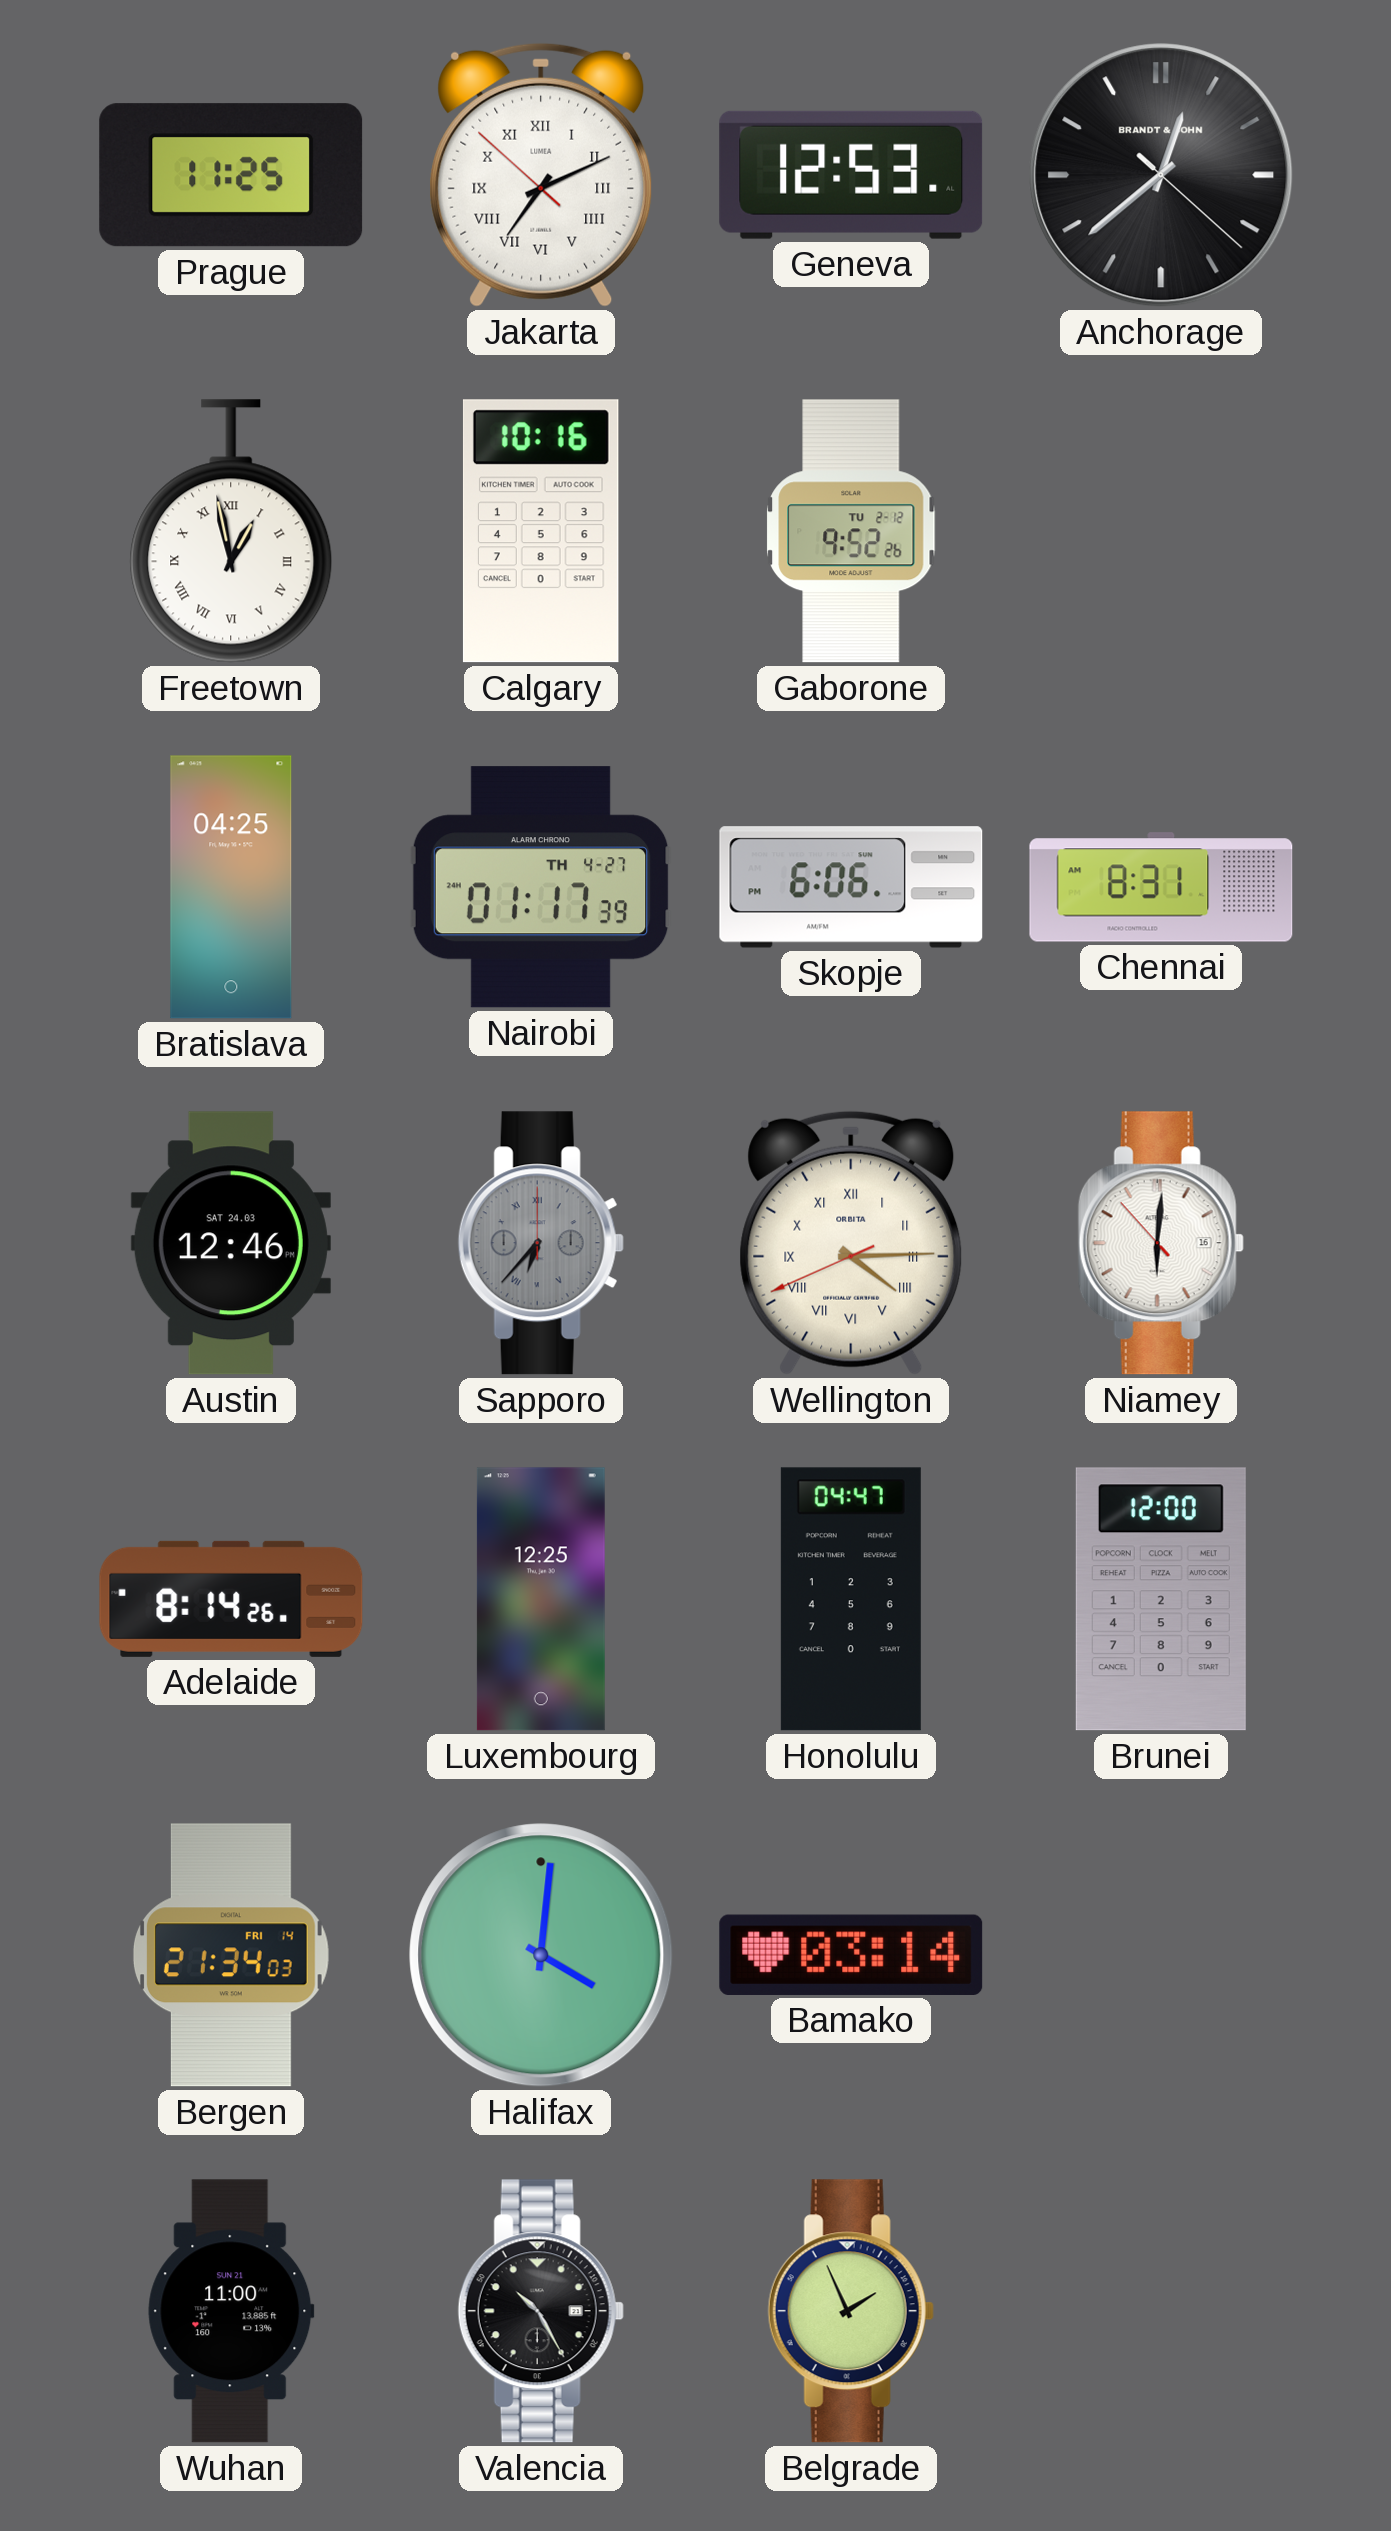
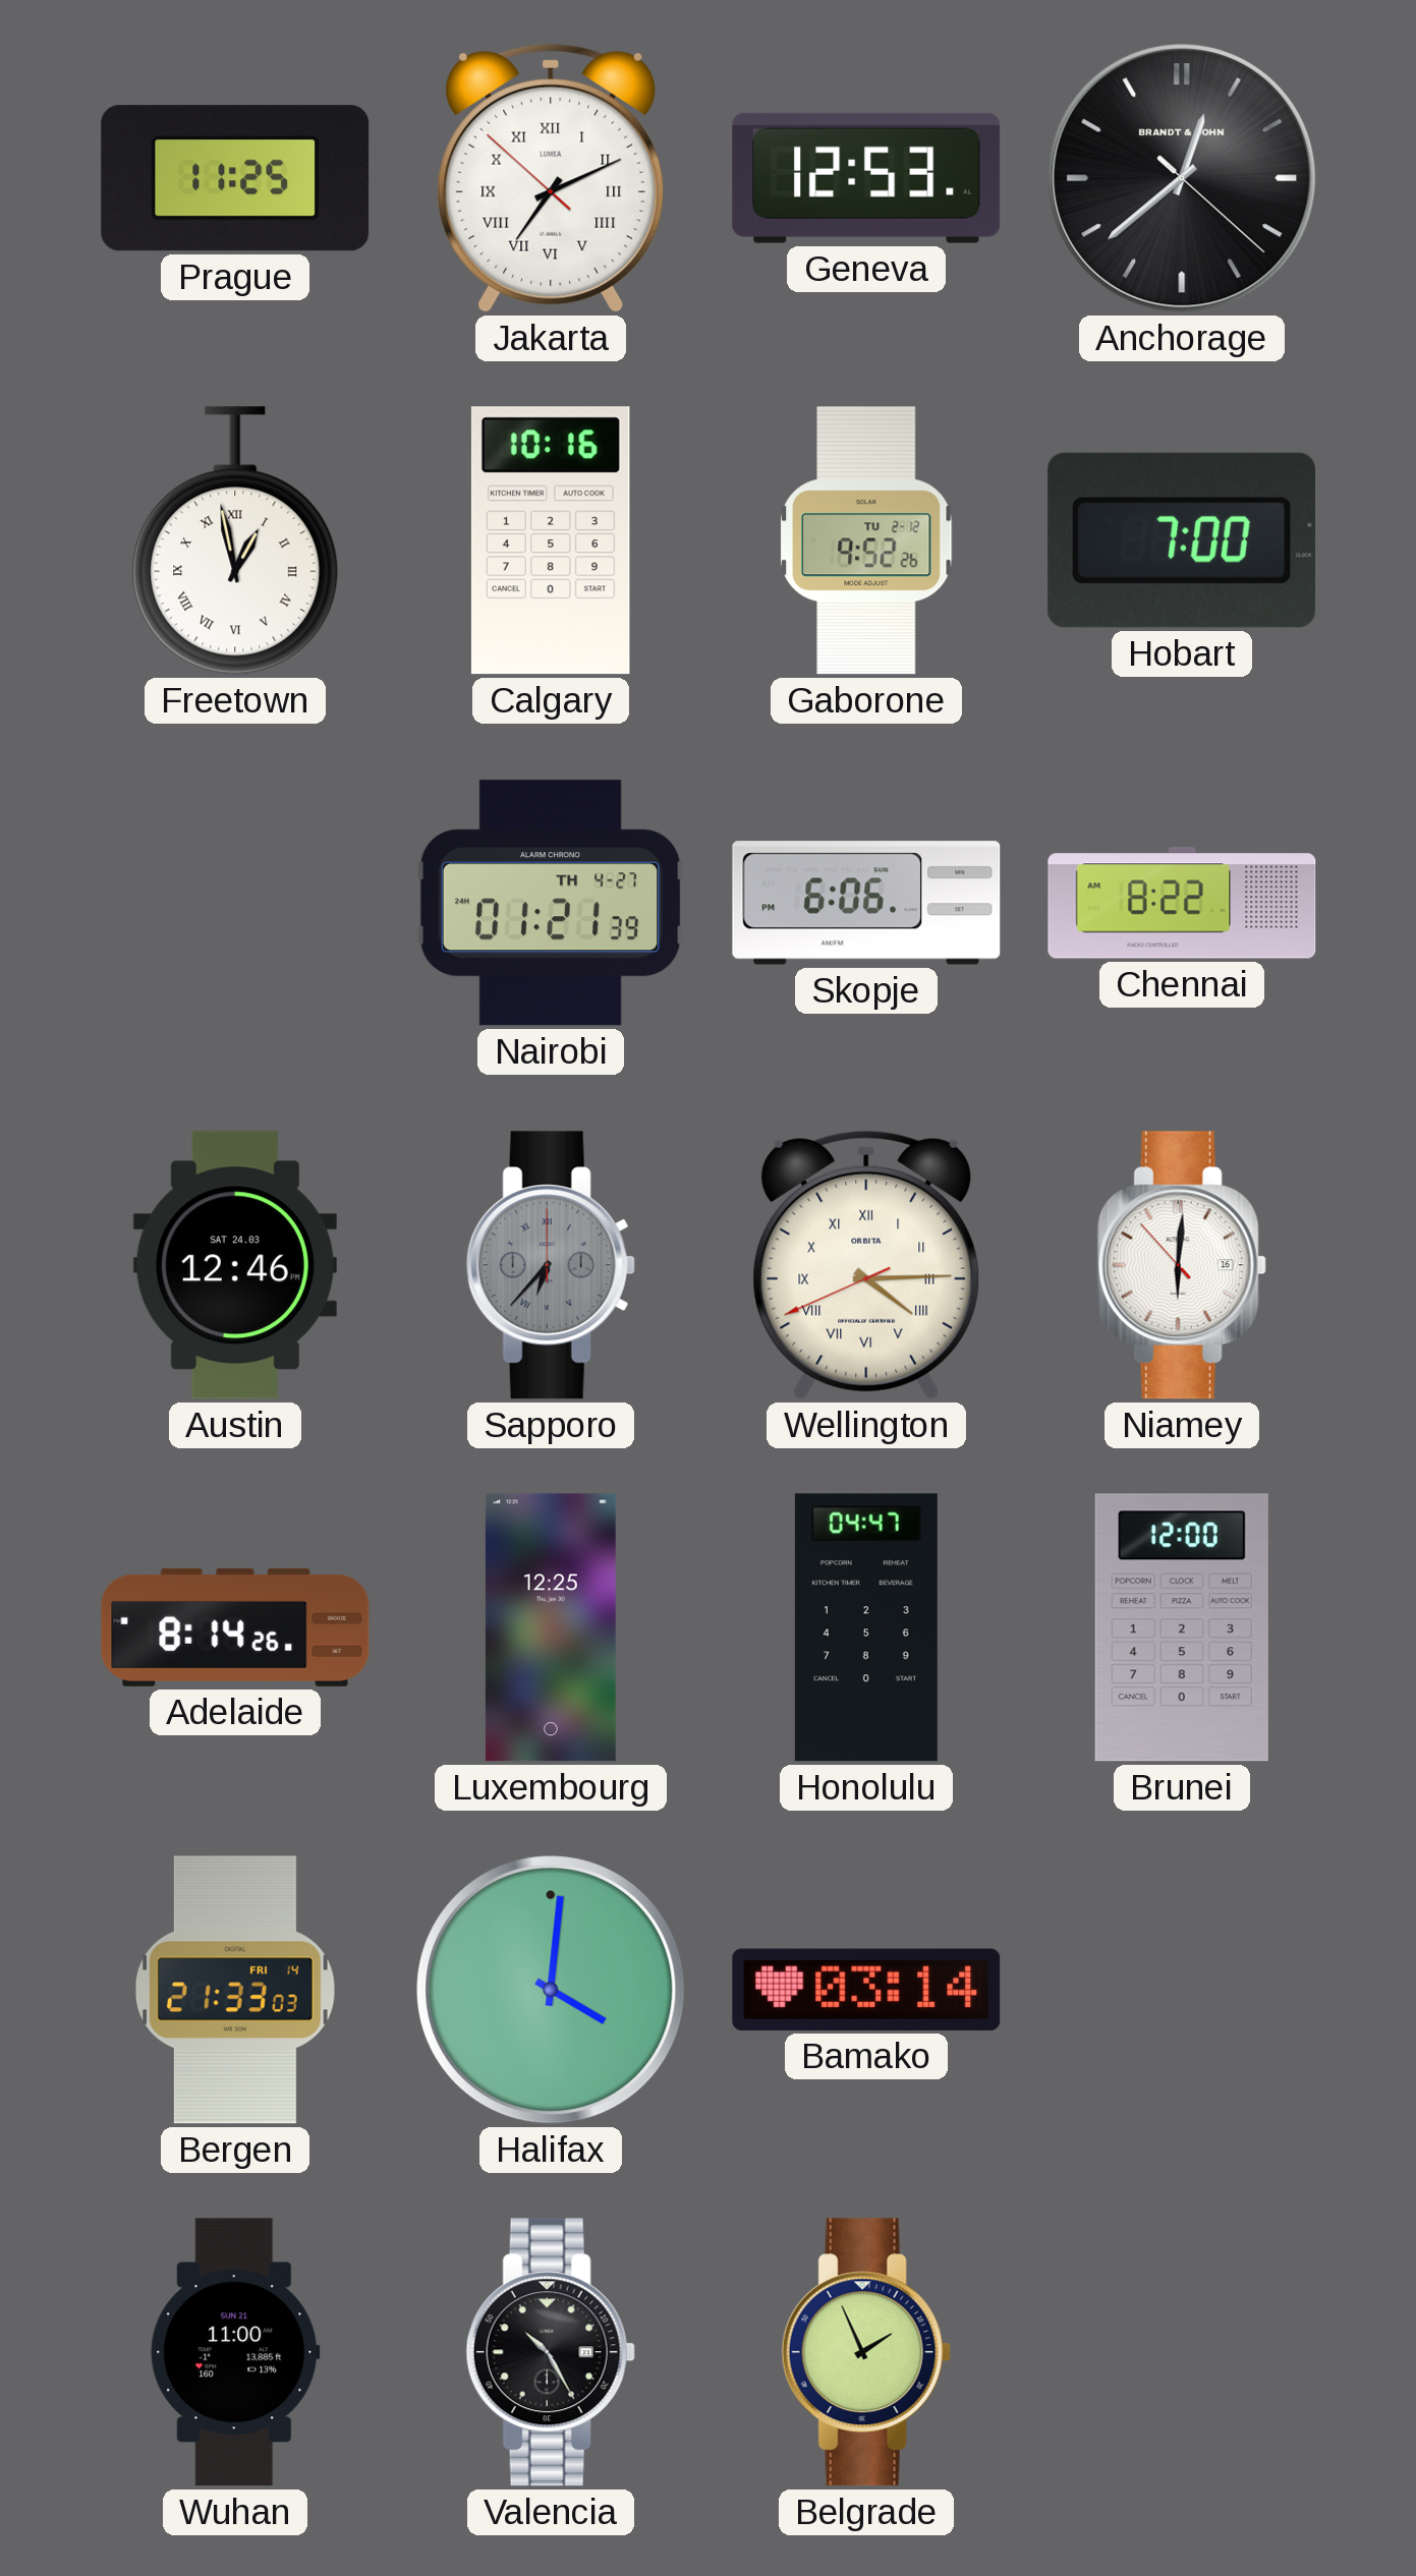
Hobart: none -> 7:00 (1181, 540)
Bratislava: 04:25 -> none (231, 887)
Nairobi: 01:17 -> 01:21 (551, 903)
Chennai: 8:31 -> 8:22 (1182, 903)
Bergen: 21:34 -> 21:33 (235, 1990)
